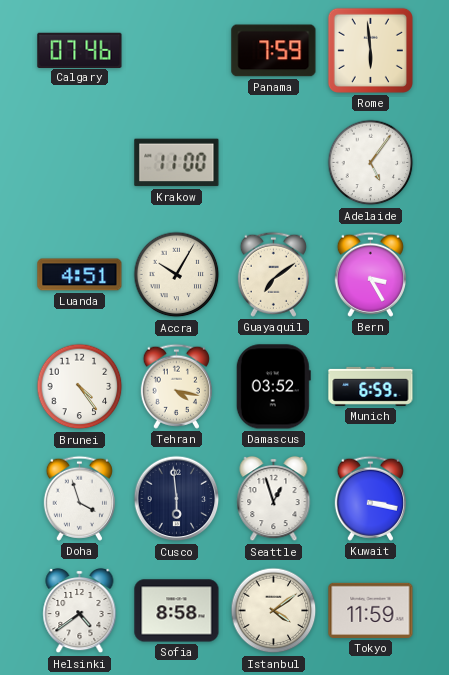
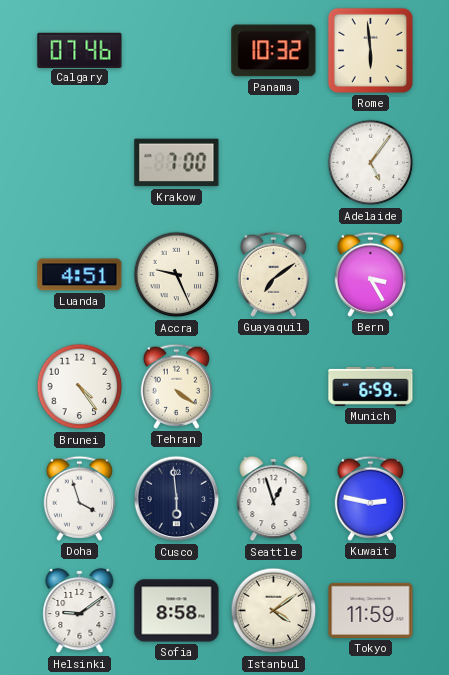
Panama: 7:59 -> 10:32 (274, 51)
Krakow: 11:00 -> 7:00 (177, 163)
Accra: 10:05 -> 9:26 (177, 275)
Tehran: 4:17 -> 4:21 (176, 386)
Damascus: 03:52 -> none (273, 387)
Kuwait: 3:17 -> 2:47 (370, 498)
Helsinki: 4:39 -> 9:09 (80, 611)
